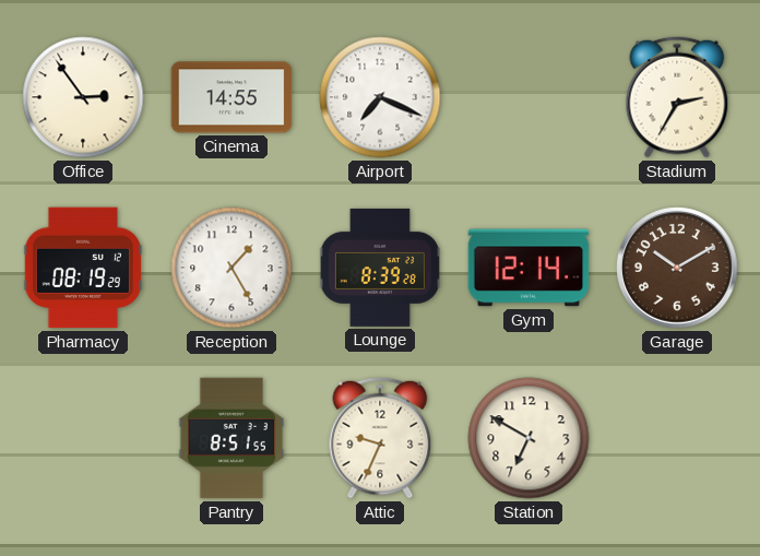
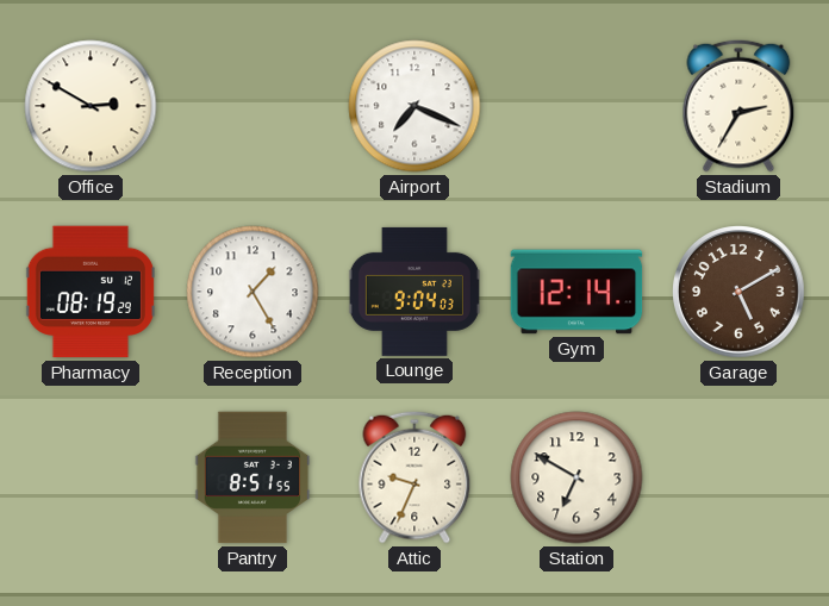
Office: 2:54 -> 2:50 (91, 106)
Cinema: 14:55 -> none (231, 97)
Lounge: 8:39 -> 9:04 (414, 292)
Garage: 10:10 -> 5:10 (738, 292)
